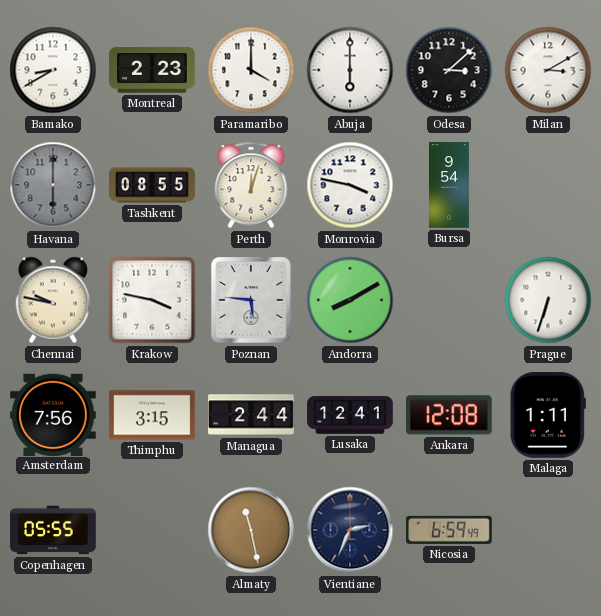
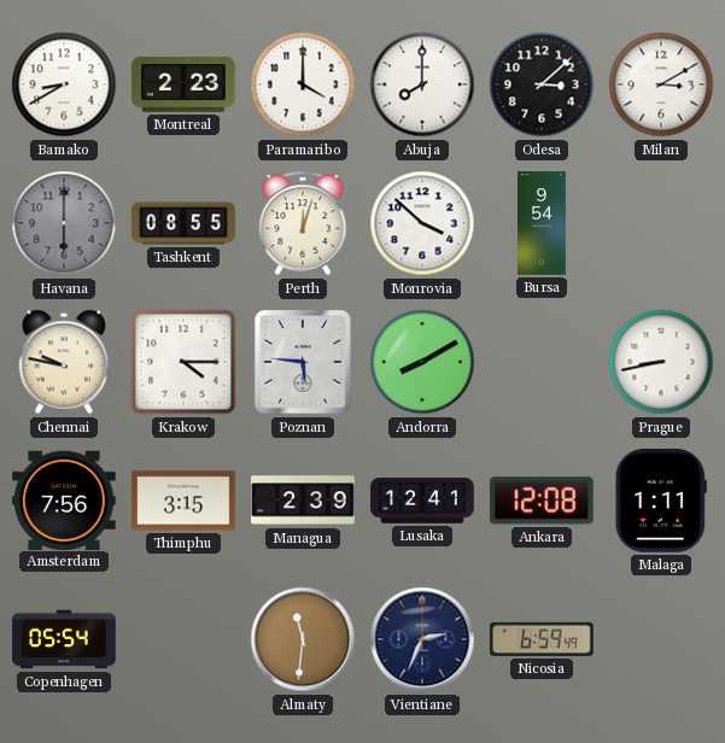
Abuja: 6:00 -> 8:00 (422, 84)
Monrovia: 3:47 -> 3:52 (422, 223)
Krakow: 3:47 -> 4:15 (183, 362)
Prague: 6:33 -> 8:43 (661, 362)
Managua: 2:44 -> 2:39 (303, 501)
Copenhagen: 05:55 -> 05:54 (64, 639)
Almaty: 11:28 -> 11:31 (303, 639)
